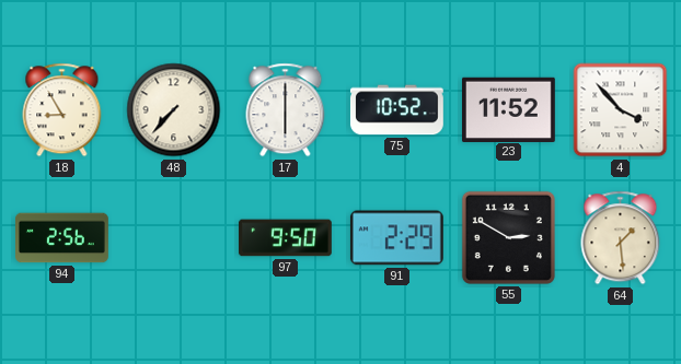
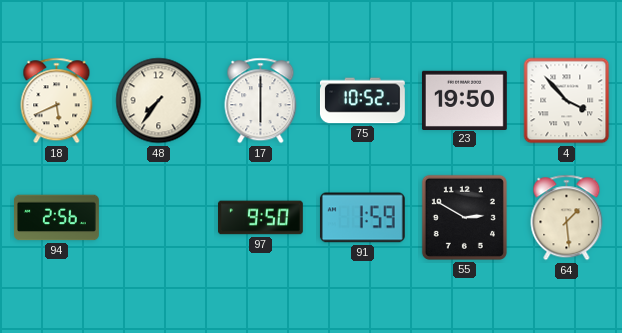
18: 8:55 -> 5:41 (57, 101)
48: 7:37 -> 7:36 (159, 101)
23: 11:52 -> 19:50 (464, 100)
91: 2:29 -> 1:59 (362, 218)
